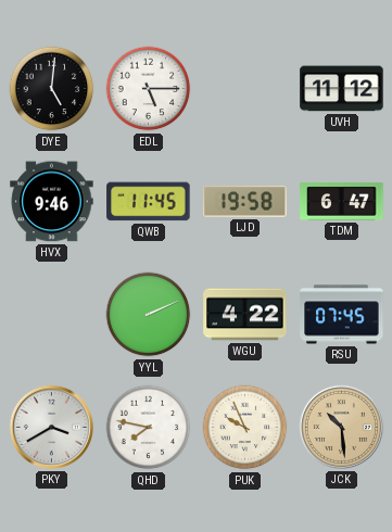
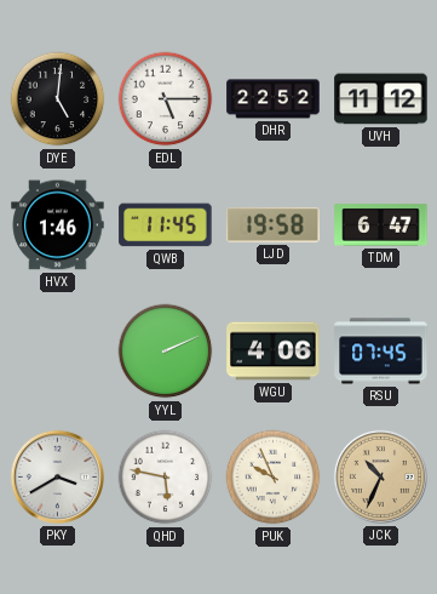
DHR: none -> 22:52 (274, 99)
HVX: 9:46 -> 1:46 (58, 225)
WGU: 4:22 -> 4:06 (274, 352)
QHD: 7:47 -> 5:47 (166, 478)
JCK: 10:29 -> 10:34 (380, 476)
